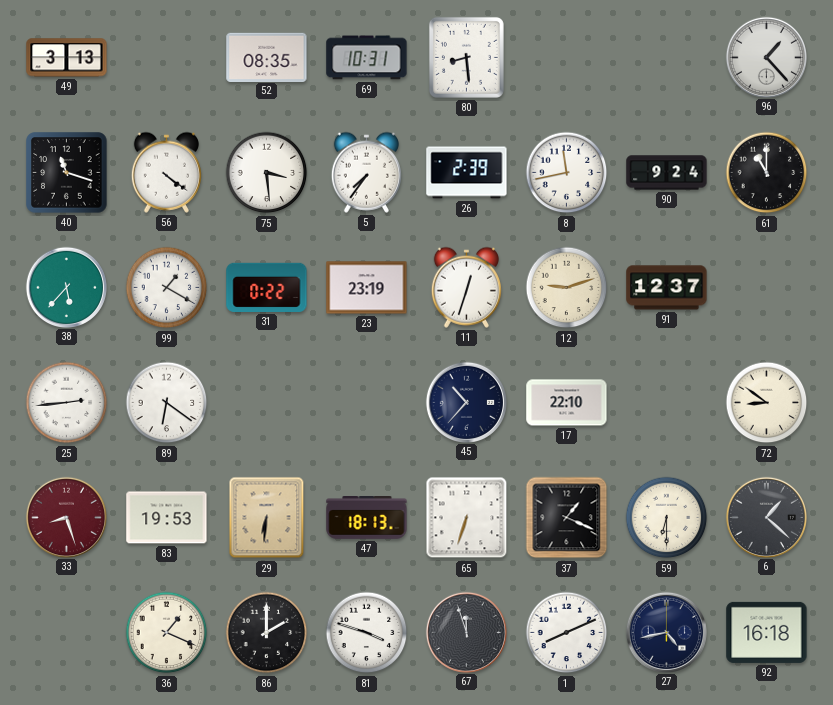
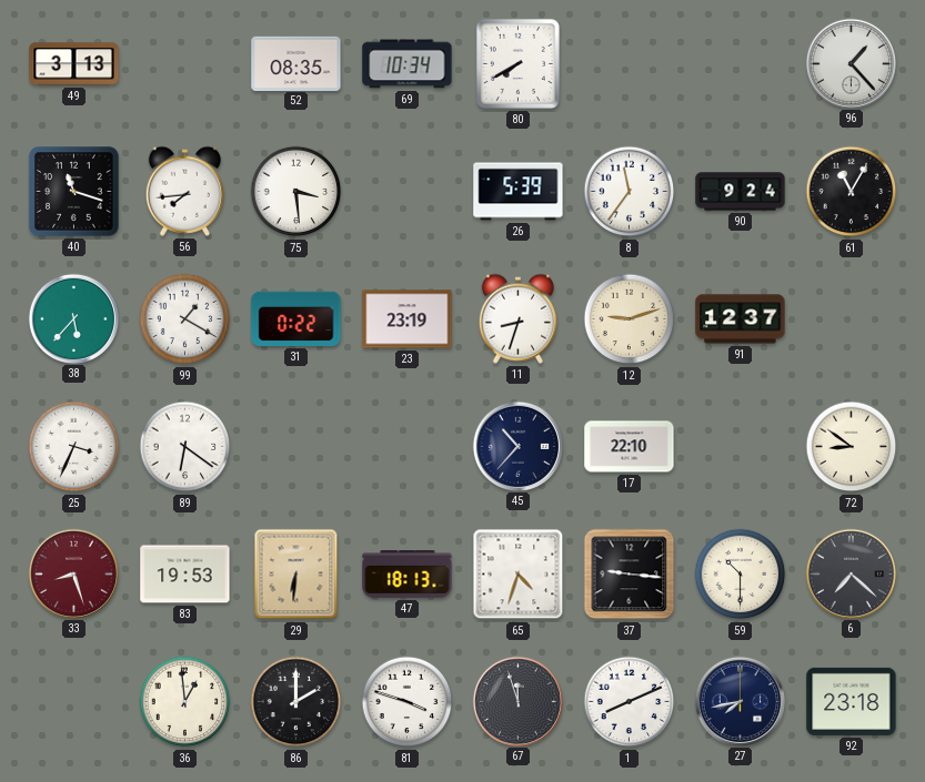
69: 10:31 -> 10:34 (408, 64)
80: 8:29 -> 7:40 (517, 63)
56: 4:21 -> 7:44 (184, 191)
5: 7:36 -> none (366, 172)
26: 2:39 -> 5:39 (519, 192)
8: 11:43 -> 11:36 (630, 192)
61: 11:00 -> 11:05 (852, 192)
11: 12:33 -> 8:33 (517, 318)
25: 2:44 -> 3:34 (74, 447)
65: 6:33 -> 4:33 (519, 575)
37: 1:19 -> 9:16 (630, 575)
59: 6:30 -> 10:30 (741, 575)
6: 1:22 -> 7:22 (851, 573)
36: 1:19 -> 12:59 (185, 702)
27: 4:43 -> 7:43 (740, 701)
92: 16:18 -> 23:18 (852, 701)
